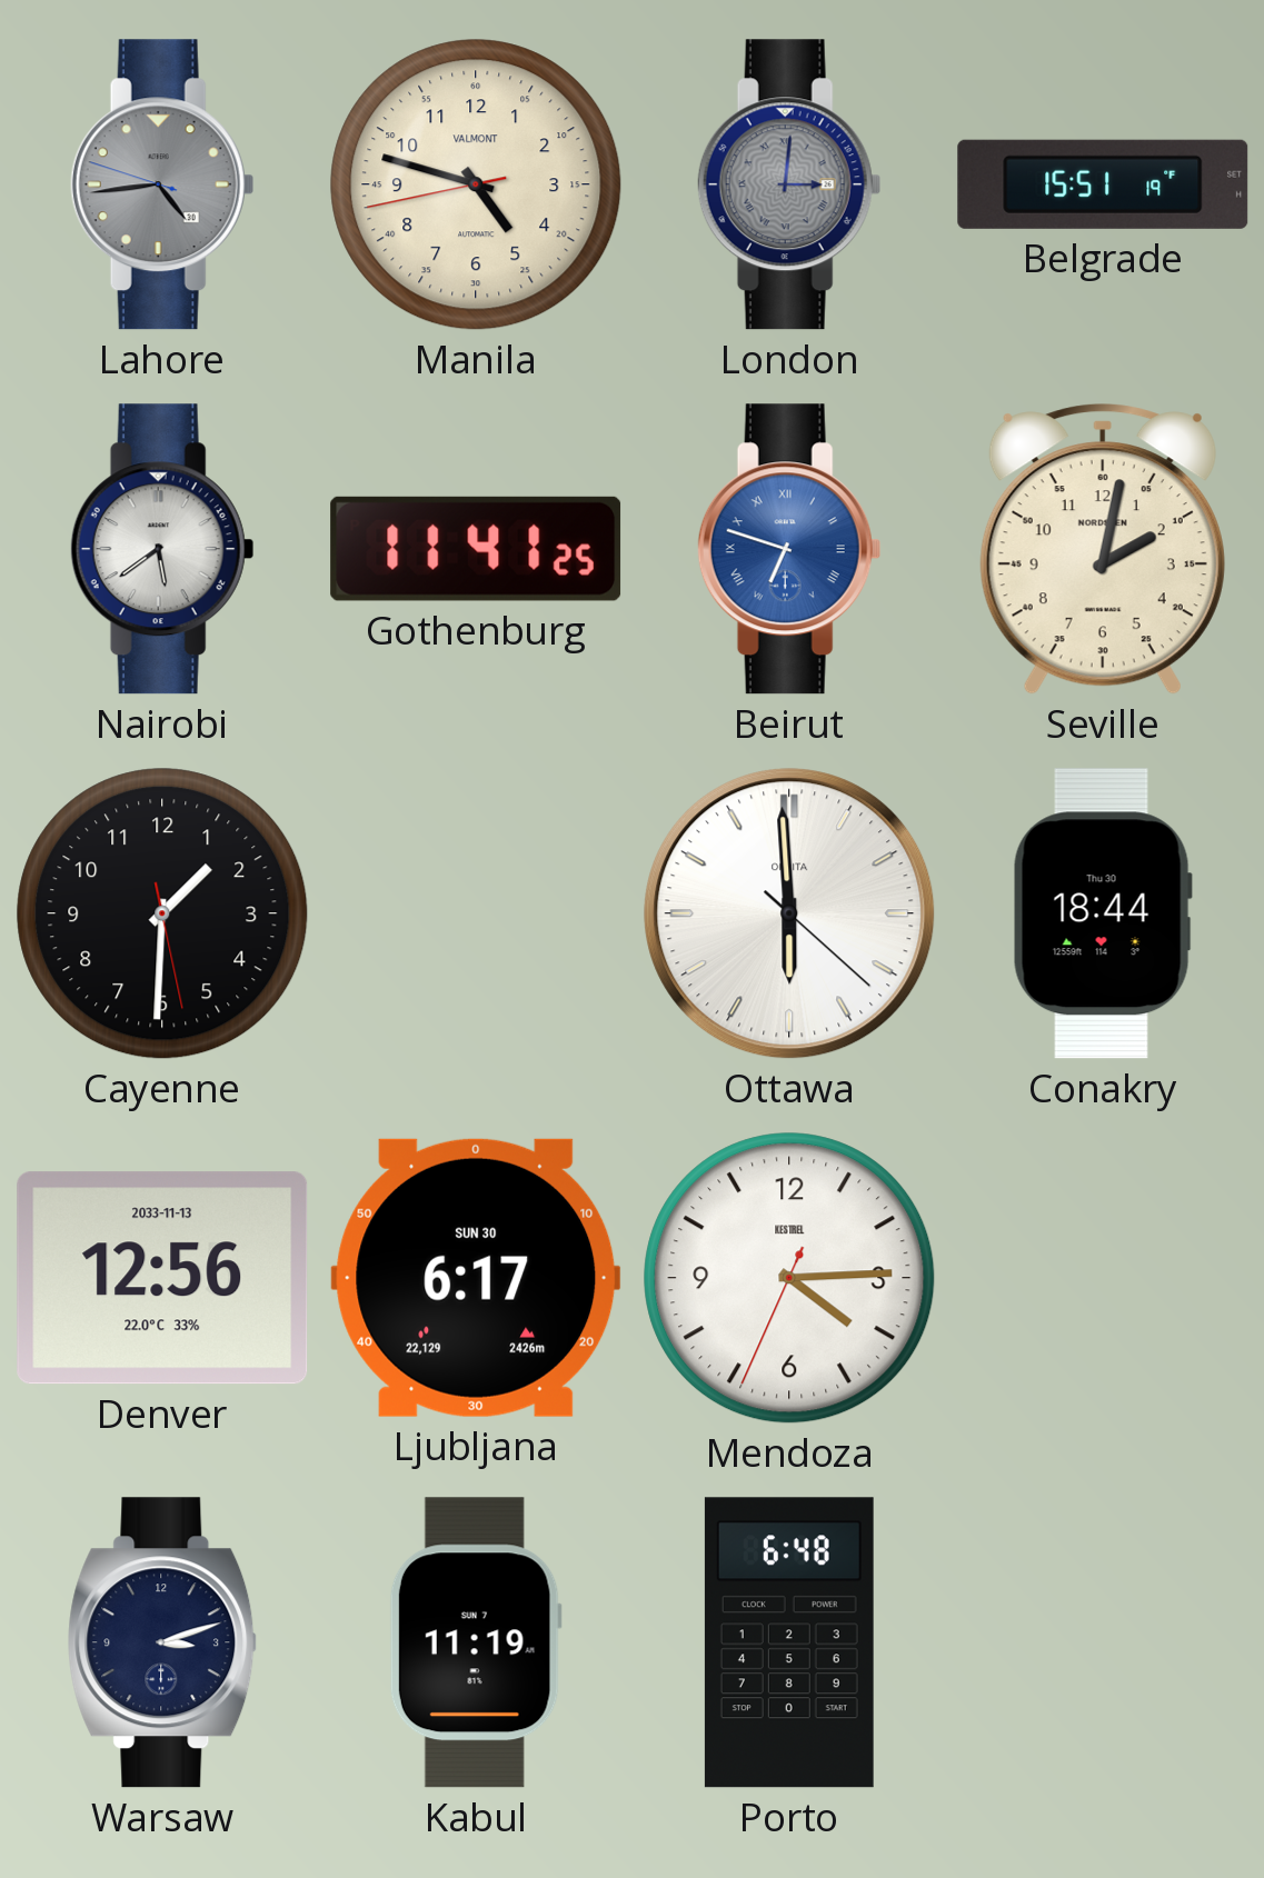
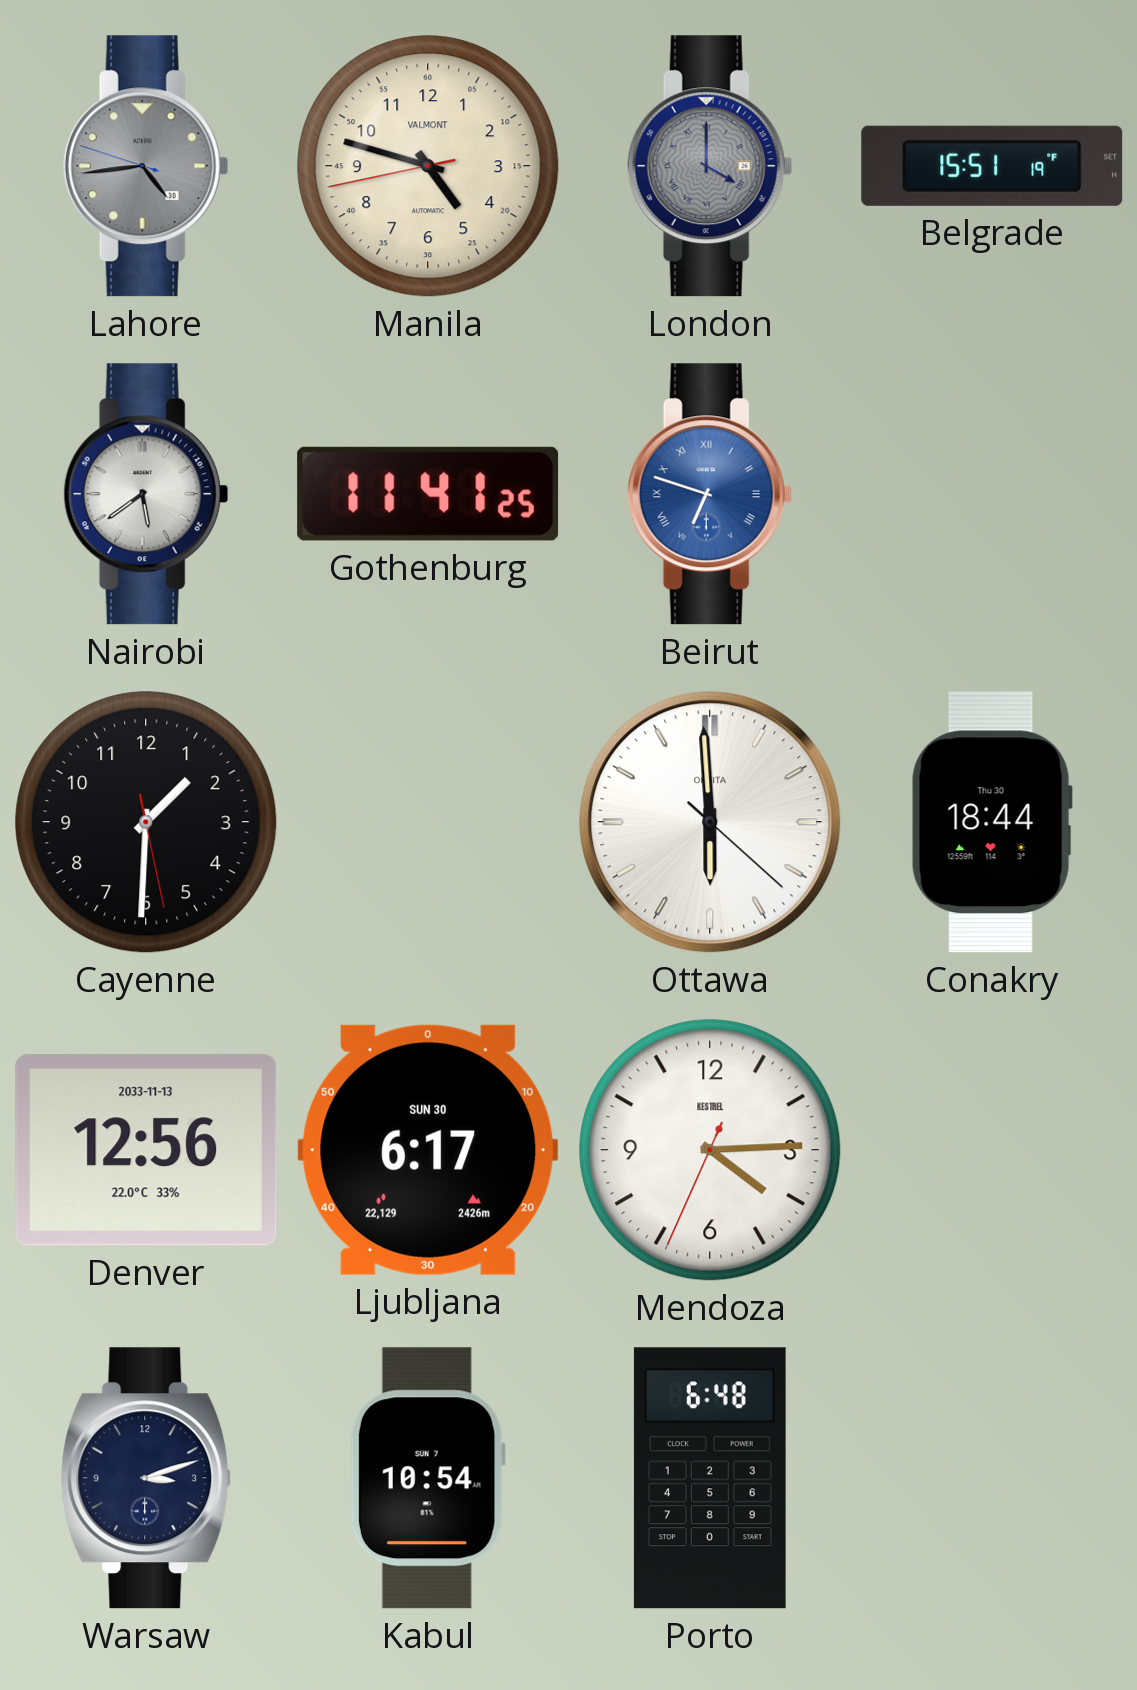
London: 3:01 -> 4:00 (710, 166)
Seville: 2:02 -> none (1103, 549)
Kabul: 11:19 -> 10:54 (428, 1478)
